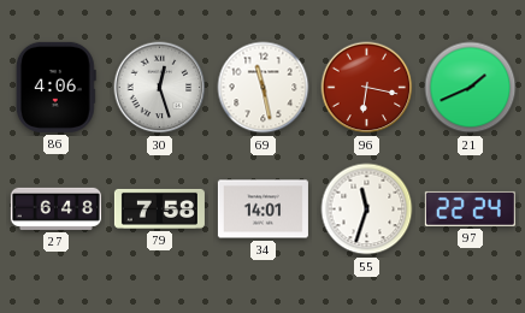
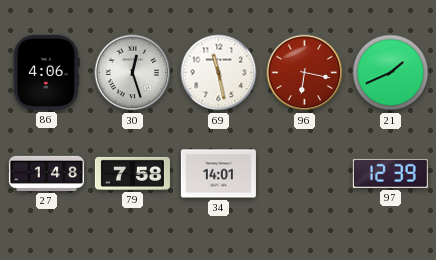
27: 6:48 -> 1:48 (46, 173)
55: 11:33 -> none (367, 209)
97: 22:24 -> 12:39 (390, 173)
